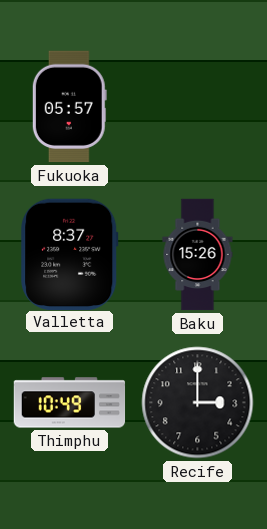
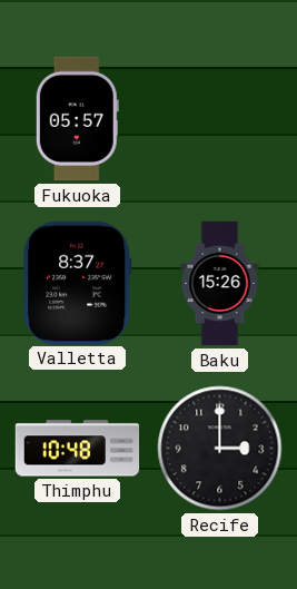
Thimphu: 10:49 -> 10:48 (78, 449)
